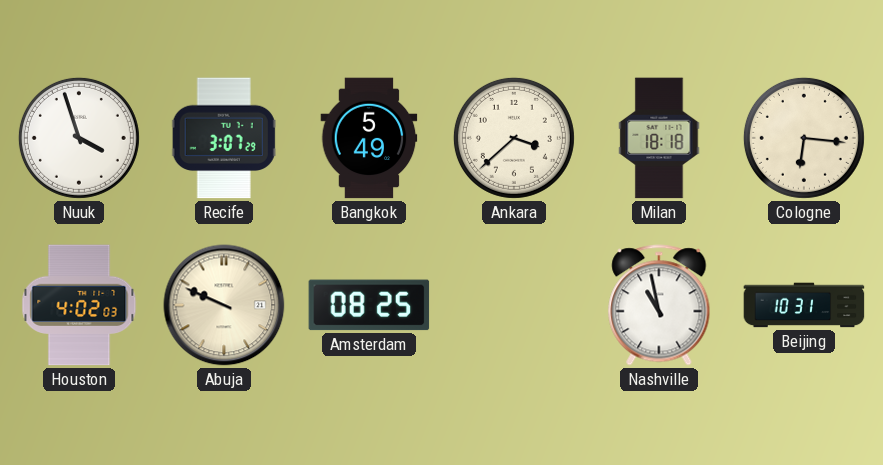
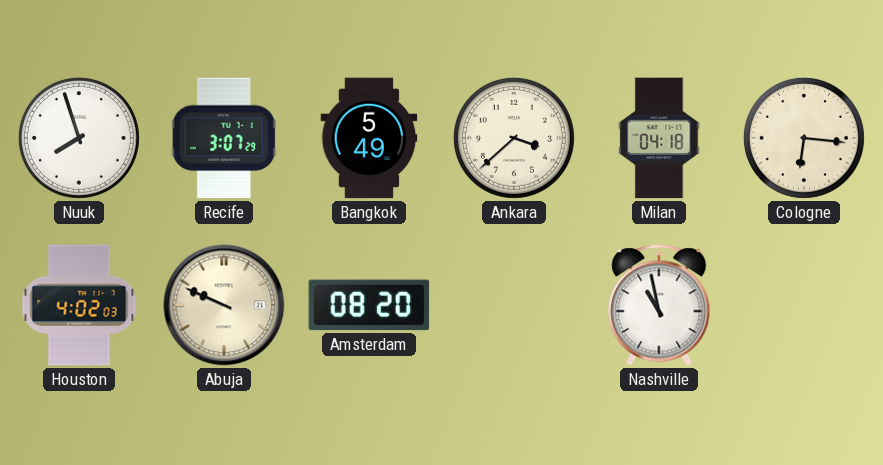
Nuuk: 3:57 -> 7:57 (79, 138)
Milan: 18:18 -> 04:18 (659, 138)
Amsterdam: 08:25 -> 08:20 (369, 305)
Beijing: 10:31 -> none (804, 305)
